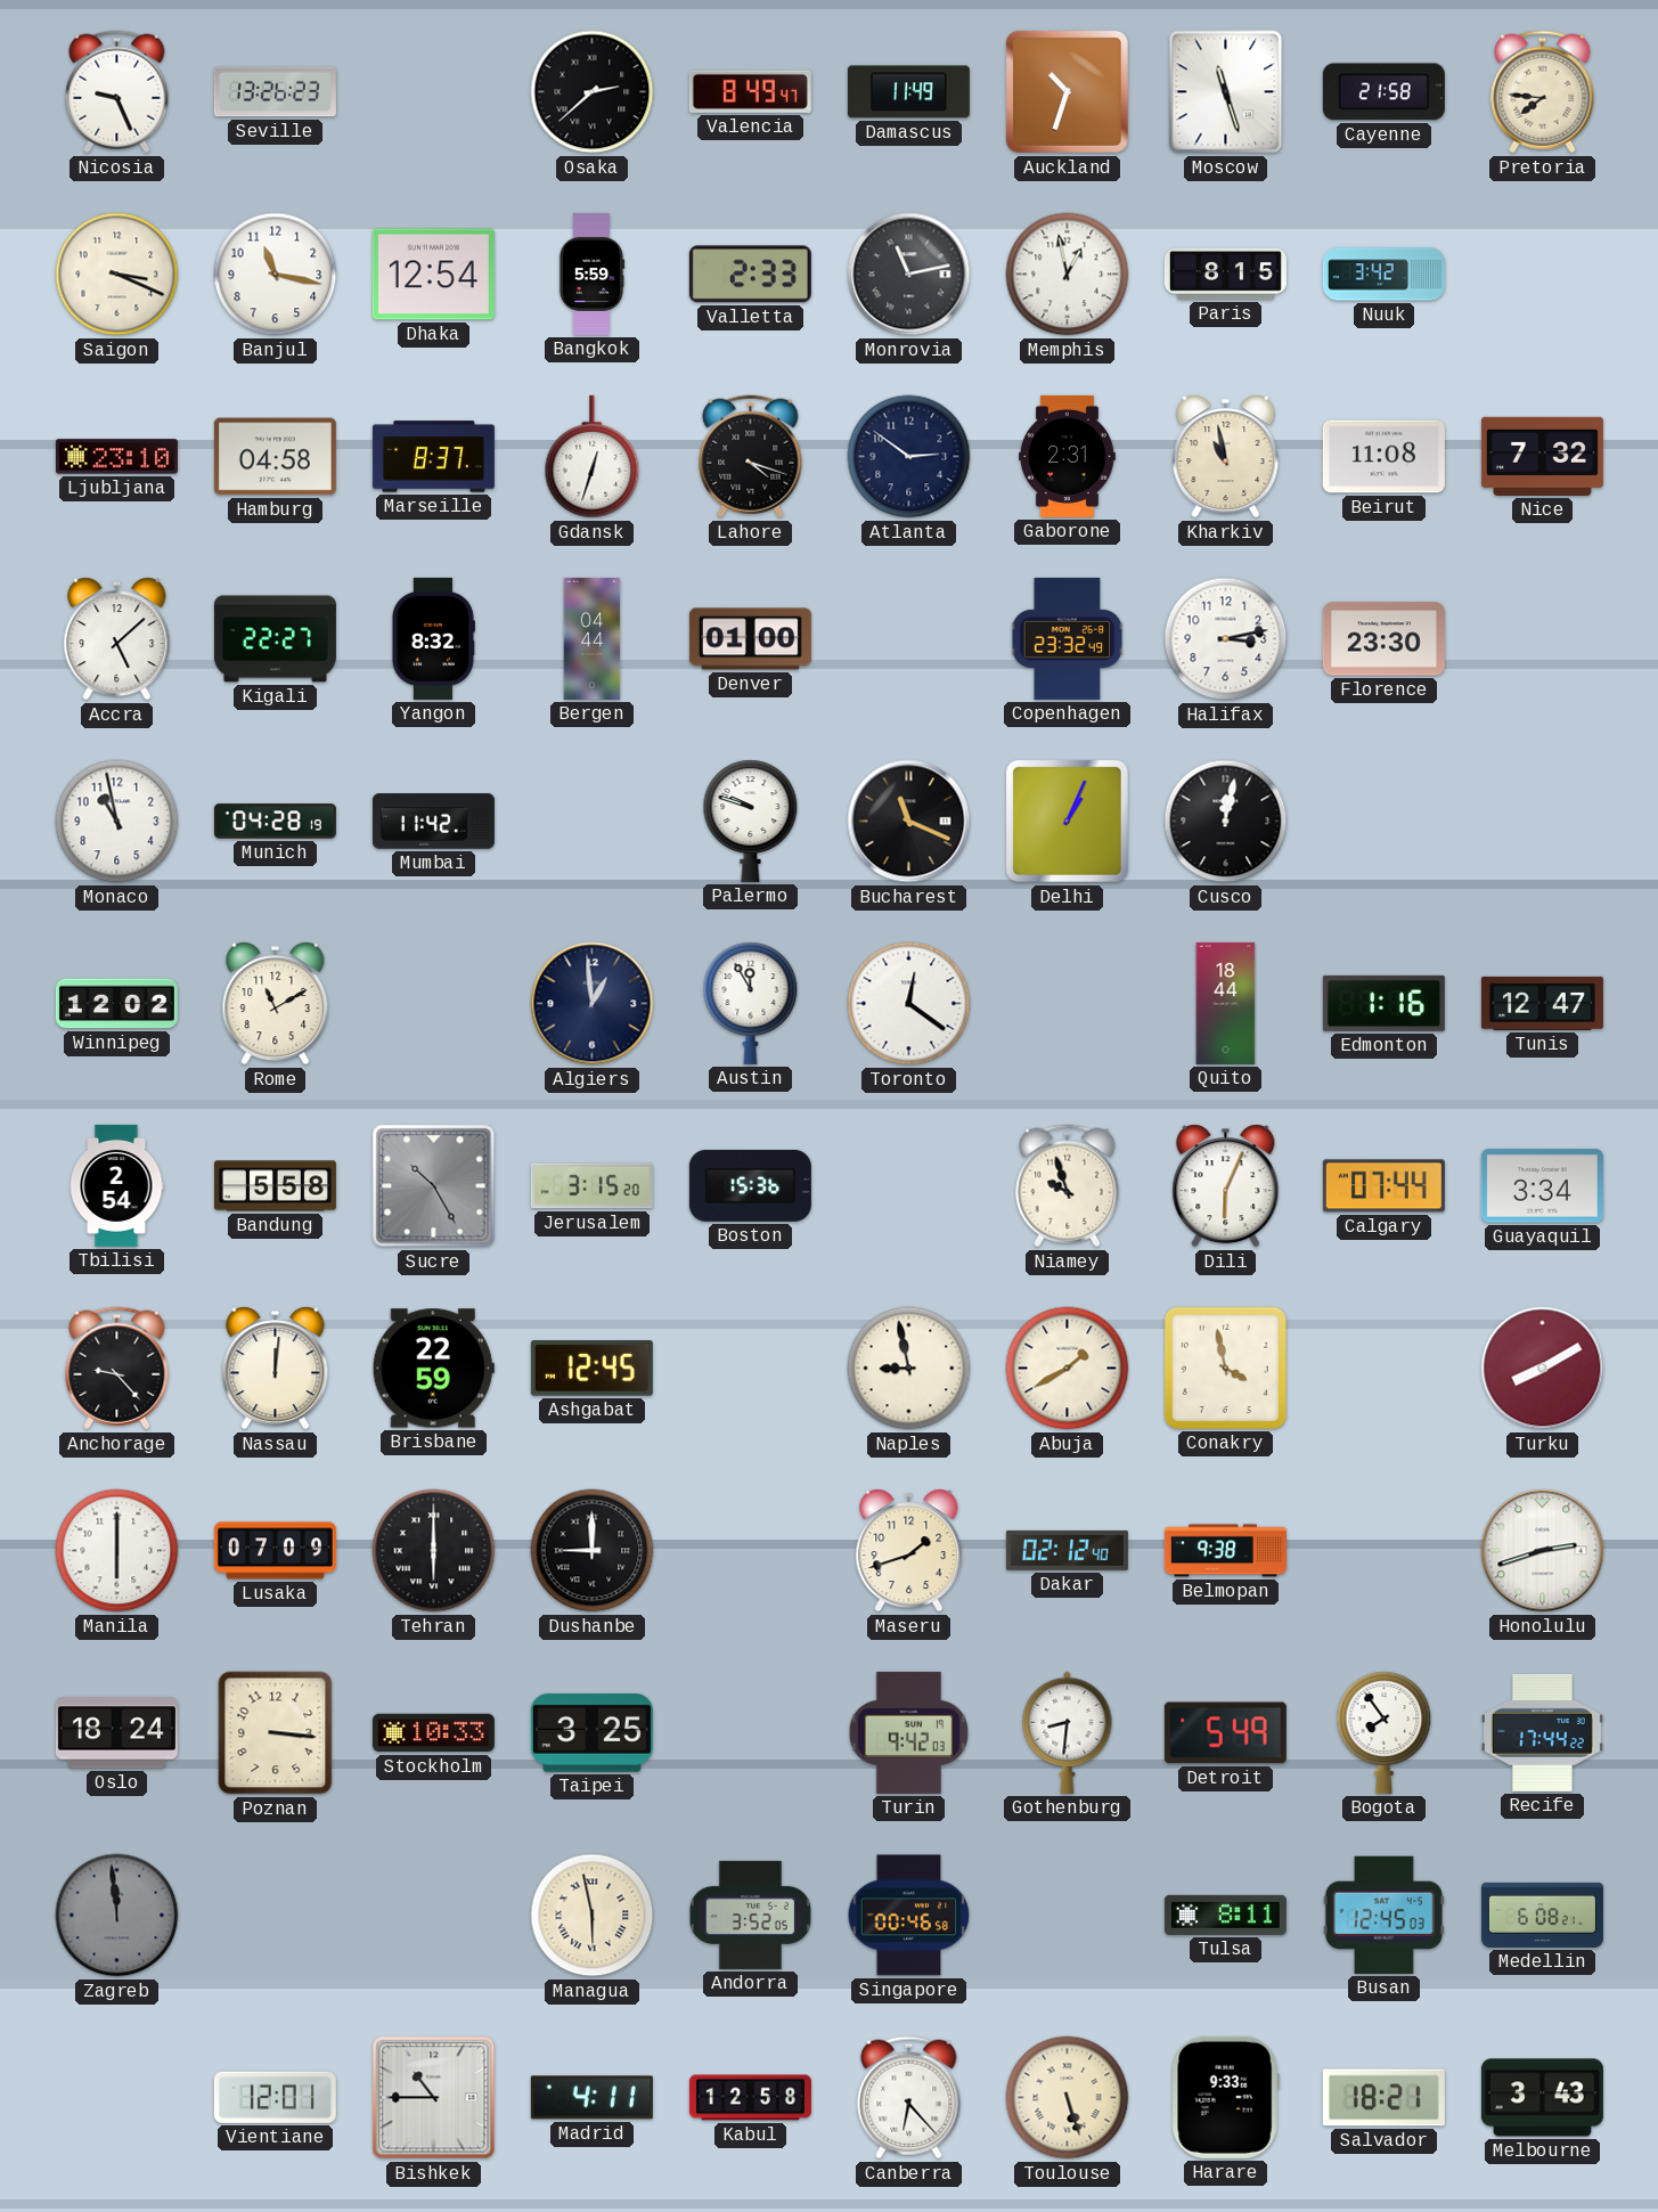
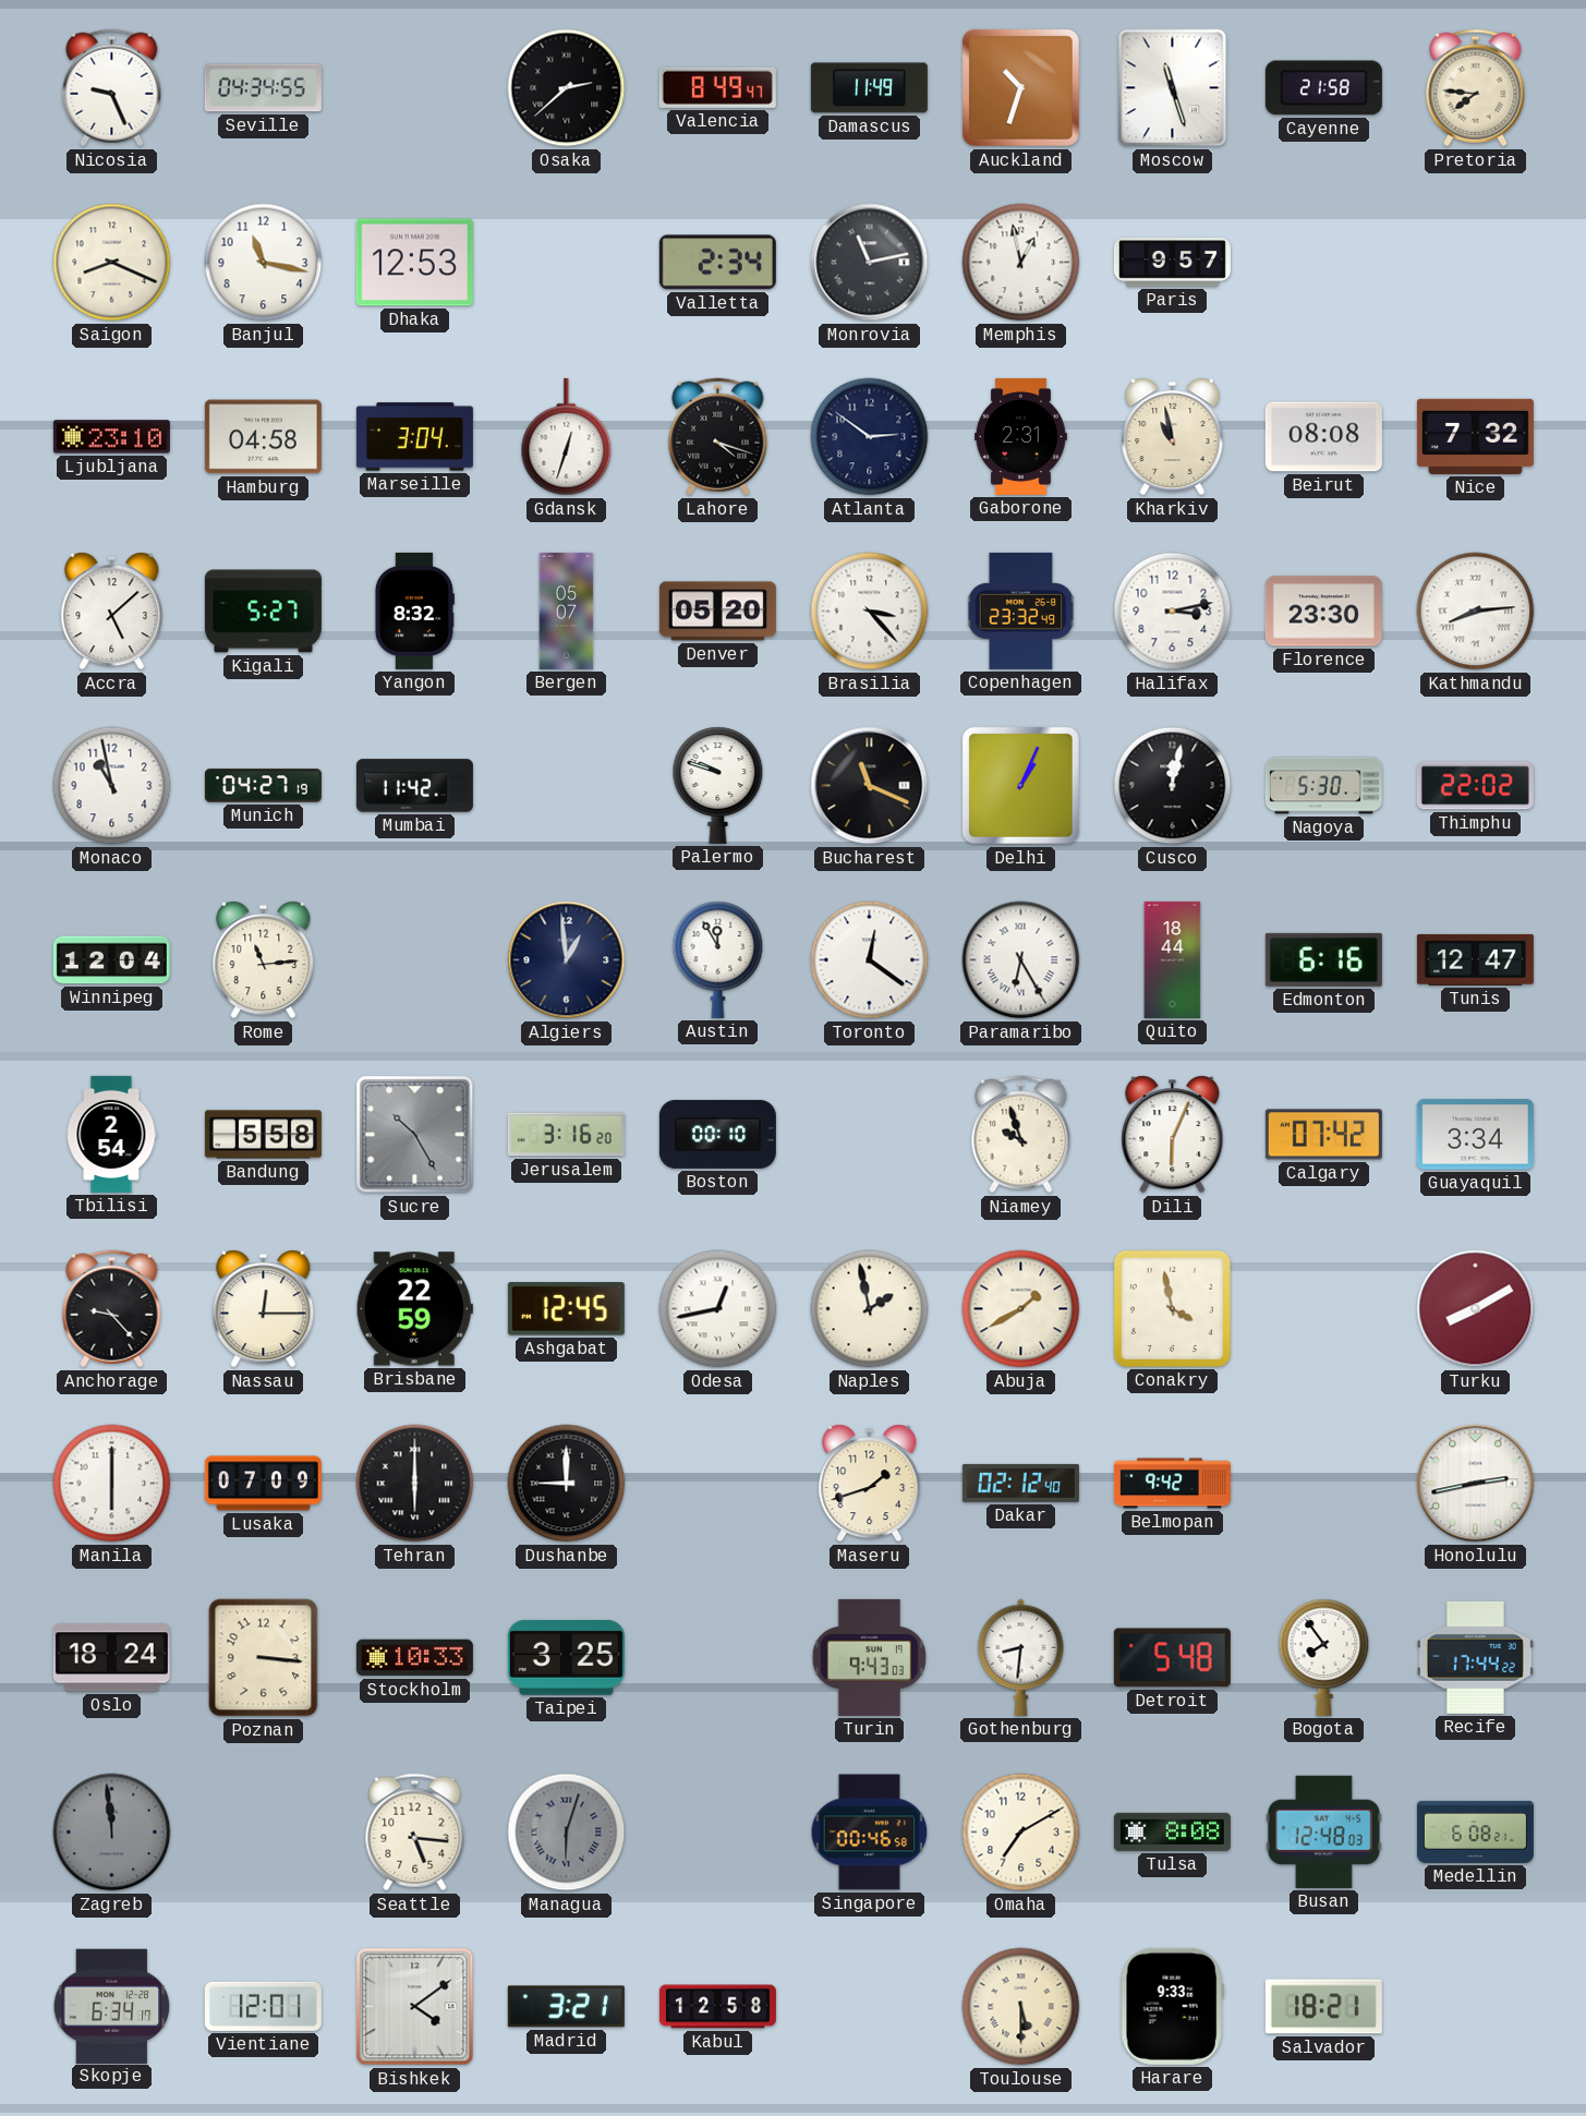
Seville: 13:26 -> 04:34 (263, 88)
Saigon: 3:19 -> 8:19 (112, 263)
Dhaka: 12:54 -> 12:53 (414, 263)
Bangkok: 5:59 -> none (591, 274)
Valletta: 2:33 -> 2:34 (717, 263)
Paris: 8:15 -> 9:57 (1172, 263)
Nuuk: 3:42 -> none (1383, 275)
Marseille: 8:37 -> 3:04 (414, 437)
Beirut: 11:08 -> 08:08 (1323, 437)
Kigali: 22:27 -> 5:27 (263, 612)
Bergen: 04:44 -> 05:07 (567, 610)
Denver: 01:00 -> 05:20 (717, 612)
Brasilia: none -> 3:23 (870, 612)
Kathmandu: none -> 8:14 (1476, 612)
Munich: 04:28 -> 04:27 (263, 786)
Nagoya: none -> 5:30 (1323, 786)
Thimphu: none -> 22:02 (1475, 786)
Winnipeg: 12:02 -> 12:04 (111, 960)
Rome: 11:10 -> 11:14 (264, 960)
Paramaribo: none -> 6:25 (1021, 960)
Edmonton: 1:16 -> 6:16 (1323, 959)
Jerusalem: 3:15 -> 3:16 (566, 1135)
Boston: 15:36 -> 00:10 (717, 1134)
Calgary: 07:44 -> 07:42 (1323, 1135)
Nassau: 12:01 -> 12:15 (264, 1309)
Odesa: none -> 12:43 (718, 1309)
Naples: 8:58 -> 1:58 (870, 1309)
Belmopan: 9:38 -> 9:42 (1172, 1484)
Honolulu: 2:42 -> 2:43 (1476, 1484)
Turin: 9:42 -> 9:43 (869, 1657)
Detroit: 5:49 -> 5:48 (1172, 1658)
Seattle: none -> 5:16 (415, 1833)
Managua: 5:58 -> 6:03 (567, 1833)
Managua dial: cream -> grey (567, 1833)
Andorra: 3:52 -> none (750, 1915)
Omaha: none -> 7:10 (1021, 1833)
Tulsa: 8:11 -> 8:08 (1172, 1831)
Busan: 12:45 -> 12:48 (1323, 1831)
Skopje: none -> 6:34 (112, 2006)
Bishkek: 10:45 -> 4:09 (415, 2007)
Madrid: 4:11 -> 3:21 (566, 2007)
Canberra: 6:23 -> none (909, 2098)
Toulouse: 5:27 -> 5:30 (1021, 2007)
Melbourne: 3:43 -> none (1542, 2098)
